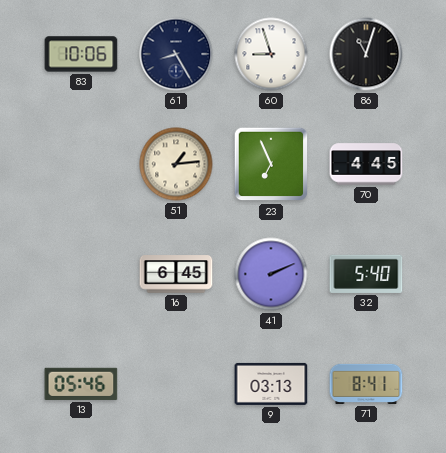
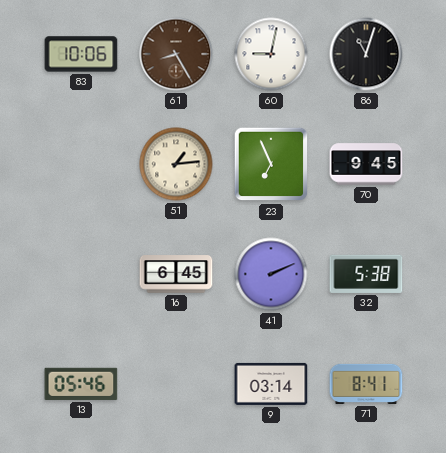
61 dial: navy -> brown (176, 54)
60: 8:57 -> 9:02 (271, 54)
70: 4:45 -> 9:45 (366, 164)
32: 5:40 -> 5:38 (366, 274)
9: 03:13 -> 03:14 (271, 384)
